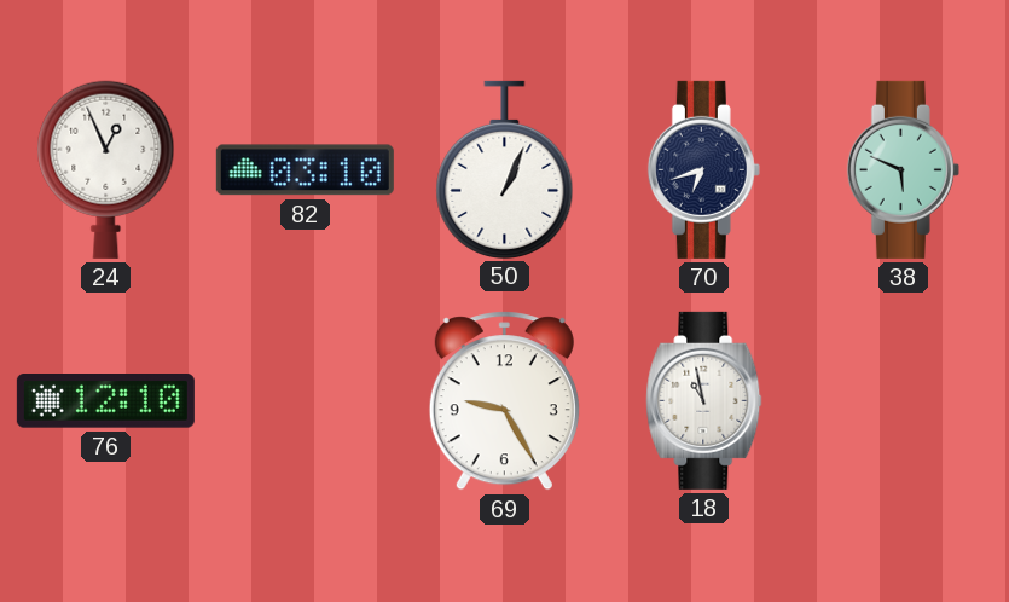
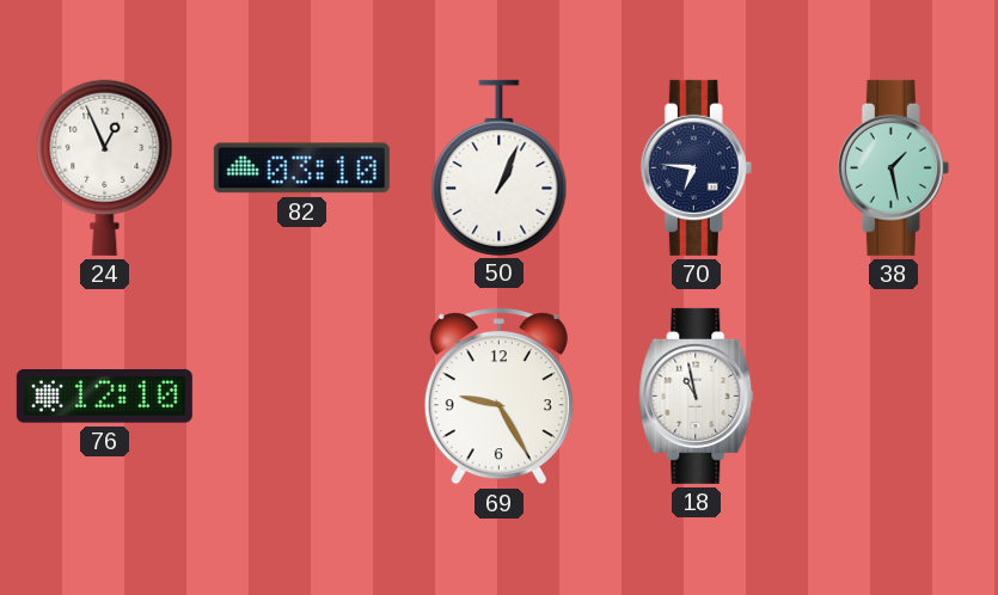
70: 6:42 -> 6:46 (696, 167)
38: 5:49 -> 1:28 (893, 167)
